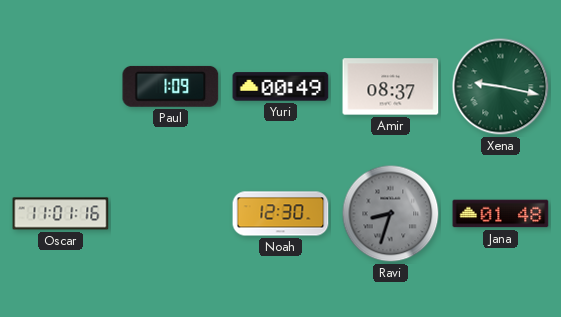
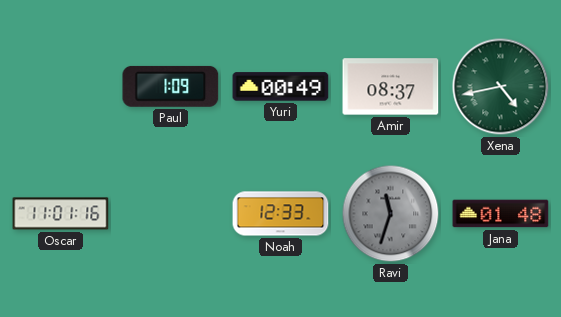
Xena: 9:17 -> 4:43 (501, 87)
Noah: 12:30 -> 12:33 (281, 214)
Ravi: 8:33 -> 11:33 (391, 214)
